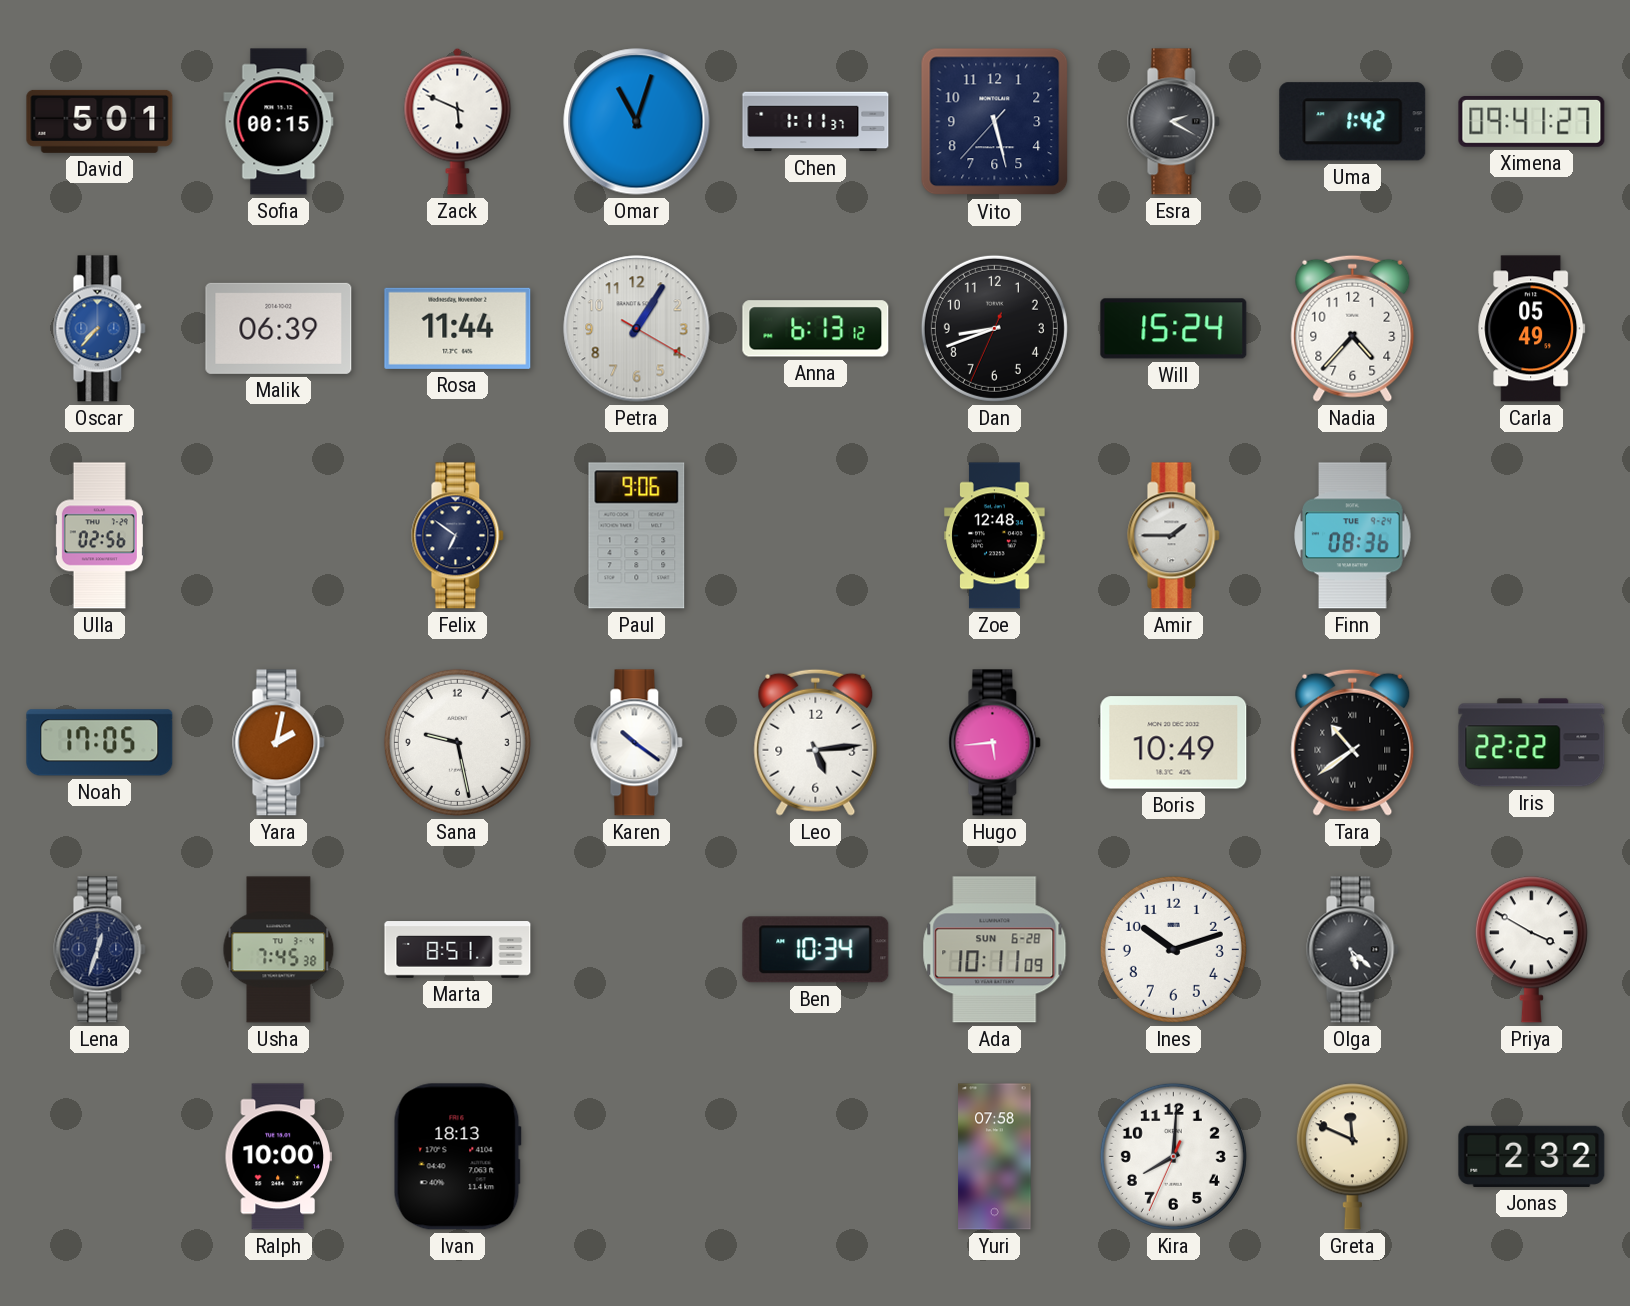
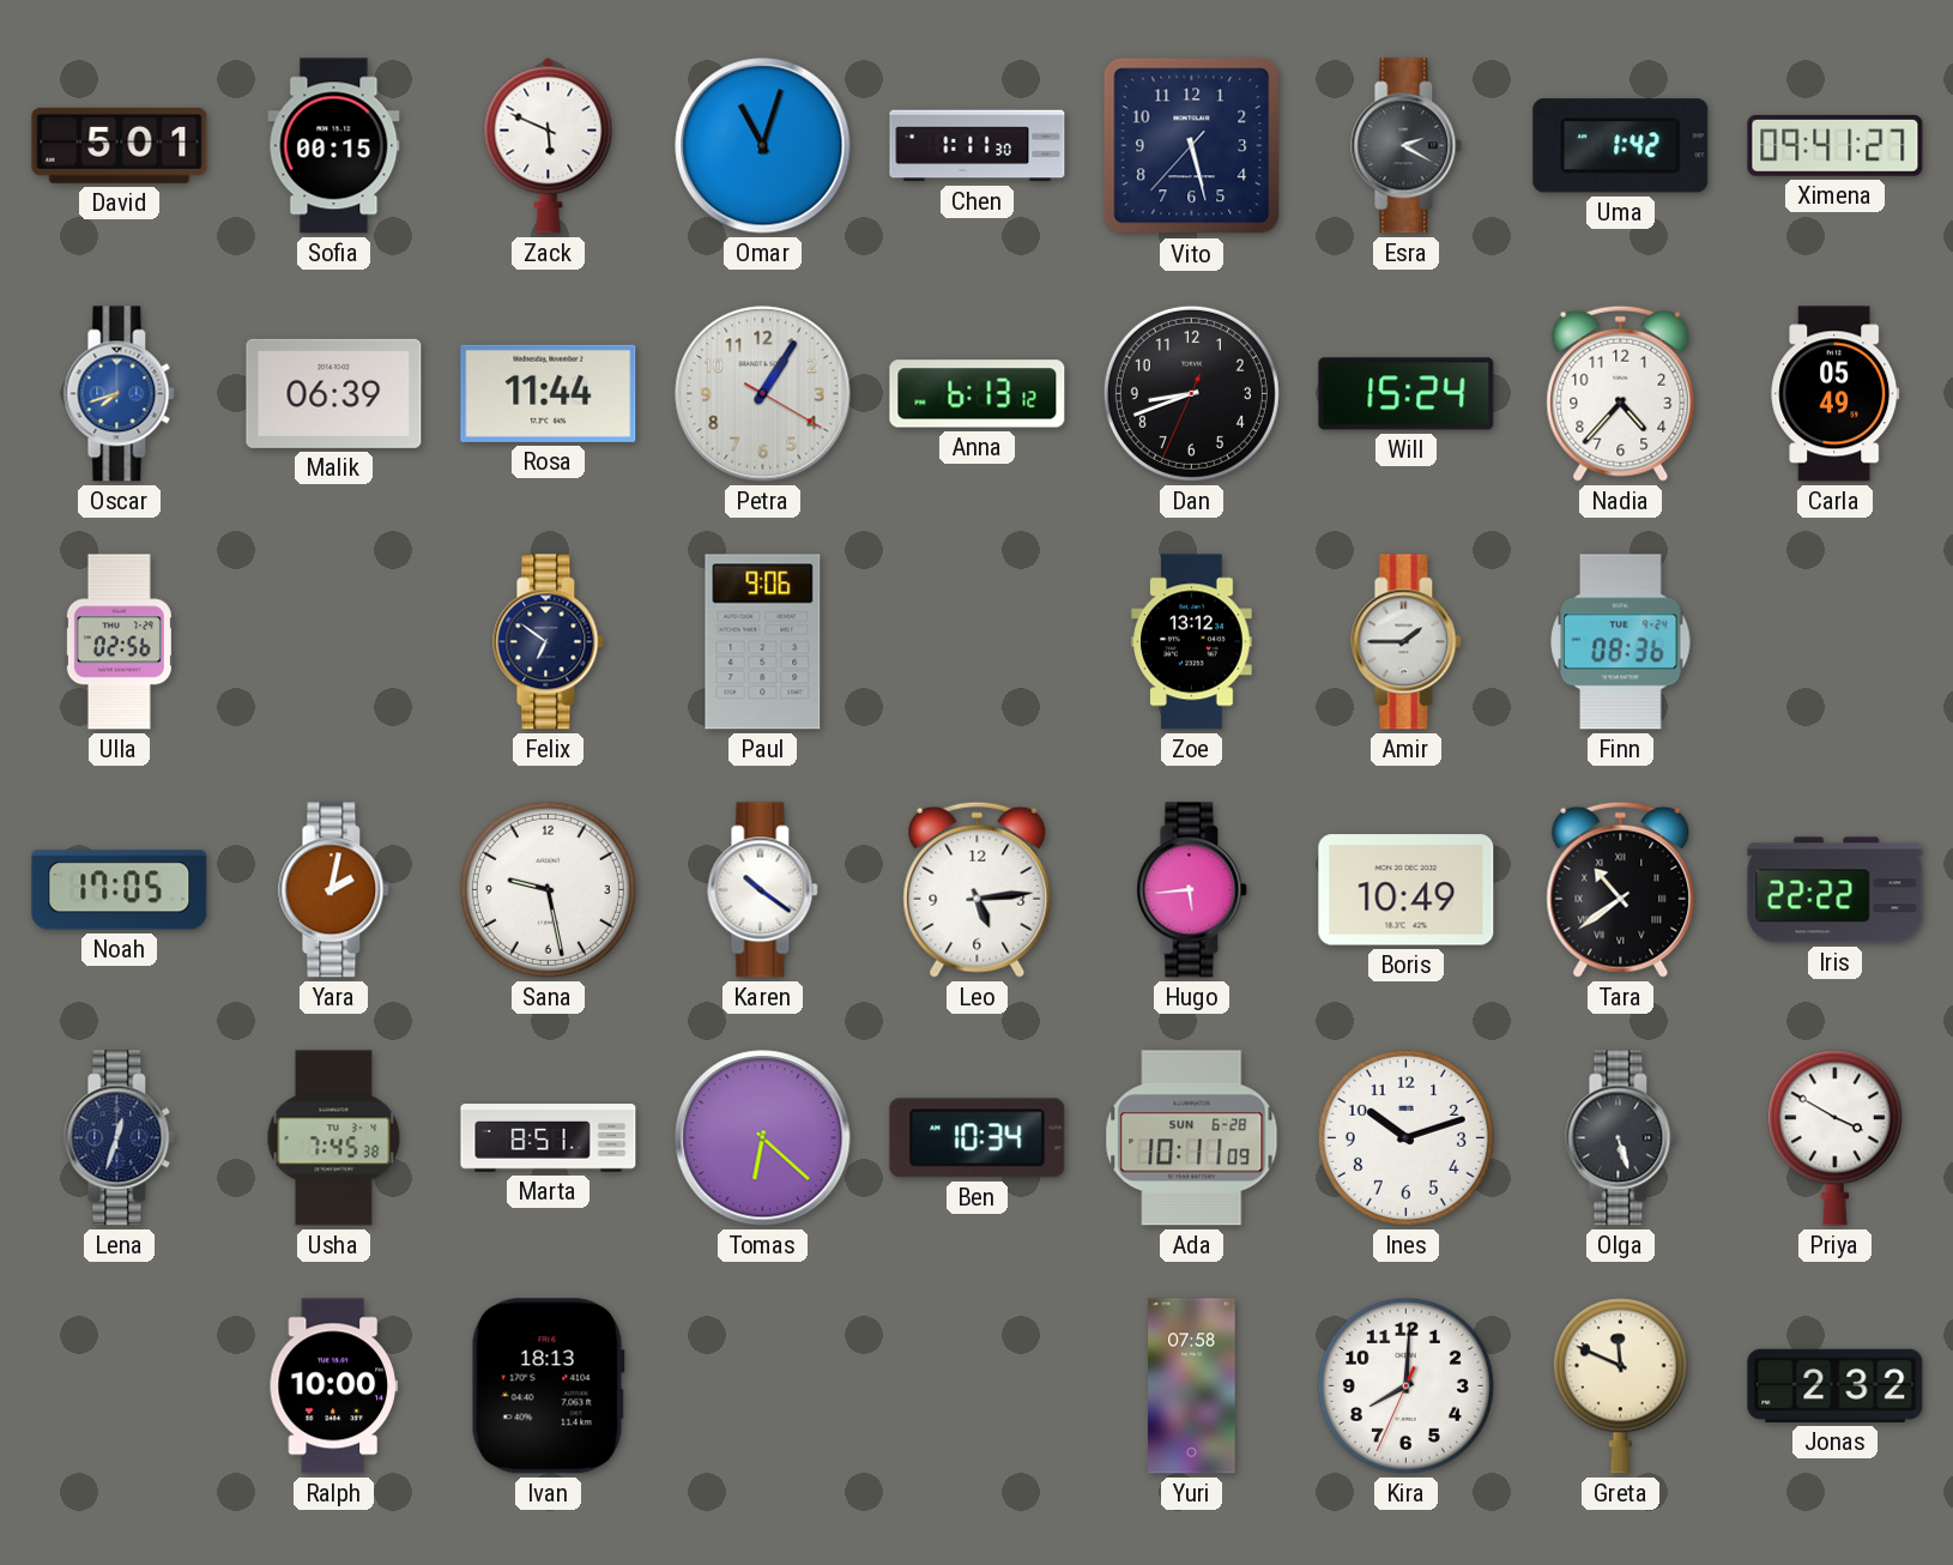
Chen: 1:11:37 -> 1:11:30 (978, 146)
Oscar: 7:37 -> 7:42 (120, 394)
Zoe: 12:48 -> 13:12 (1192, 642)
Tomas: none -> 6:22 (763, 1138)
Olga: 5:22 -> 5:27 (1621, 1138)
